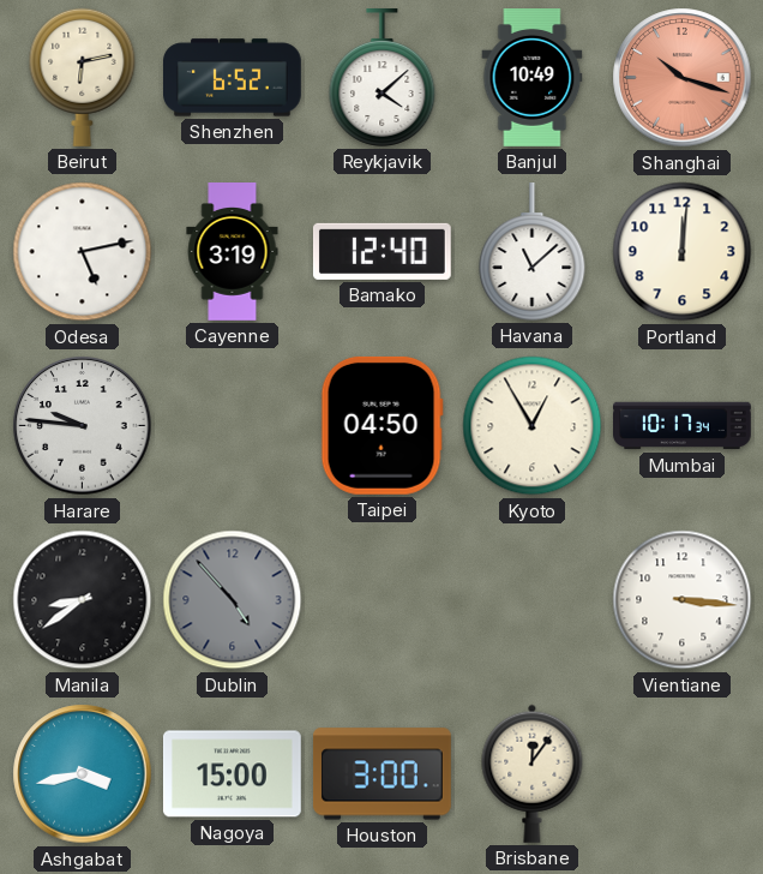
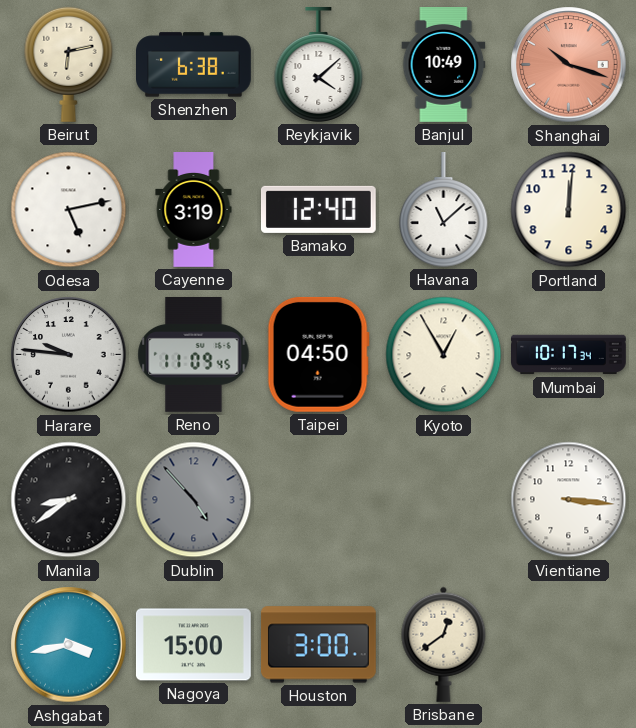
Shenzhen: 6:52 -> 6:38 (194, 65)
Reno: none -> 11:09 (194, 355)
Brisbane: 12:06 -> 12:39 (444, 644)
